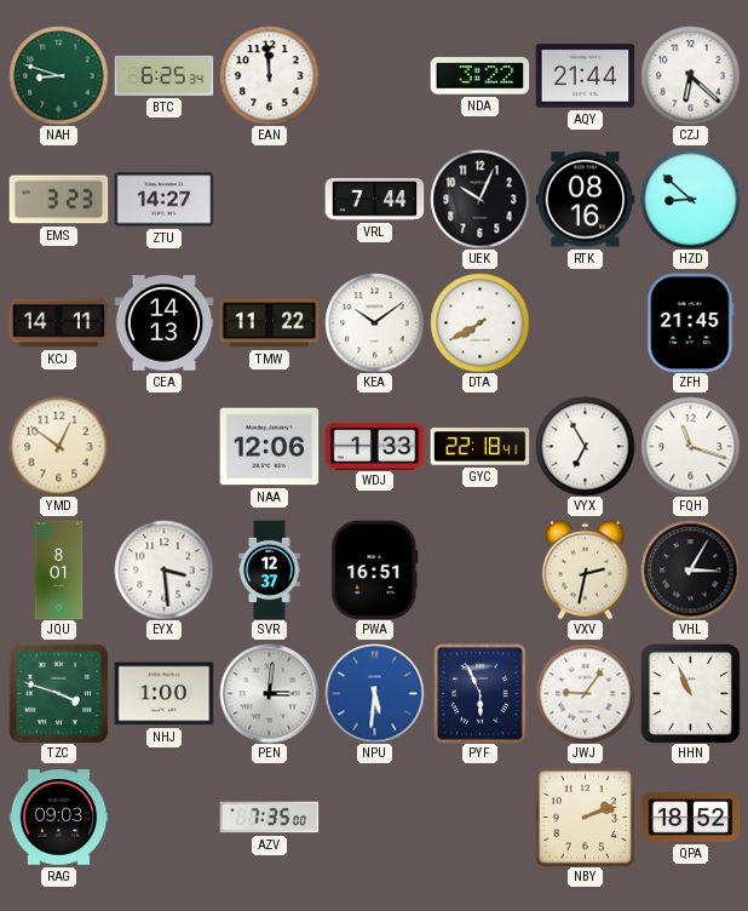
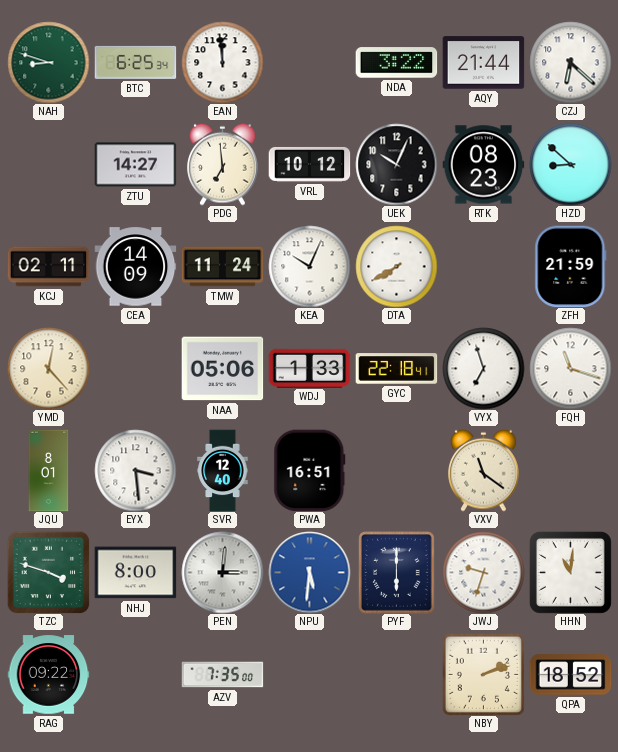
EMS: 3:23 -> none (58, 200)
PDG: none -> 6:59 (223, 164)
VRL: 7:44 -> 10:12 (309, 164)
RTK: 08:16 -> 08:23 (483, 165)
KCJ: 14:11 -> 02:11 (48, 267)
CEA: 14:13 -> 14:09 (135, 267)
TMW: 11:22 -> 11:24 (222, 267)
KEA: 10:09 -> 10:04 (309, 266)
ZFH: 21:45 -> 21:59 (571, 266)
YMD: 12:51 -> 12:23 (48, 368)
NAA: 12:06 -> 05:06 (222, 369)
VYX: 6:55 -> 6:57 (483, 368)
SVR: 12:37 -> 12:40 (223, 470)
VXV: 2:32 -> 11:21 (484, 470)
VHL: 3:05 -> none (690, 569)
NHJ: 1:00 -> 8:00 (135, 573)
PYF: 5:56 -> 6:00 (397, 572)
JWJ: 9:06 -> 9:33 (483, 572)
HHN: 10:56 -> 11:01 (570, 572)
RAG: 09:03 -> 09:22 (48, 675)
